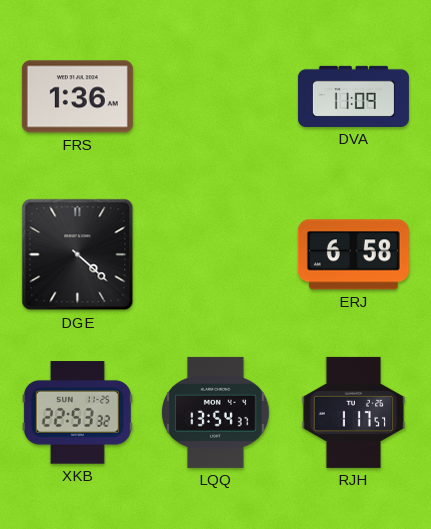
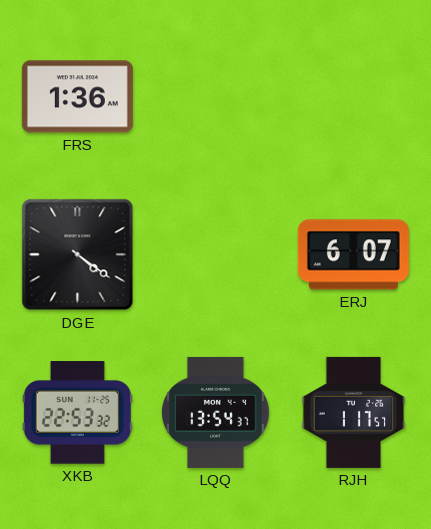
DVA: 11:09 -> none (353, 96)
DGE: 4:22 -> 4:21 (78, 255)
ERJ: 6:58 -> 6:07 (353, 255)
